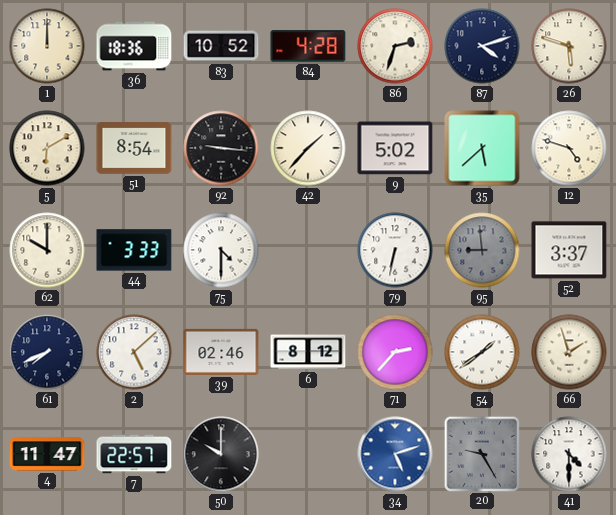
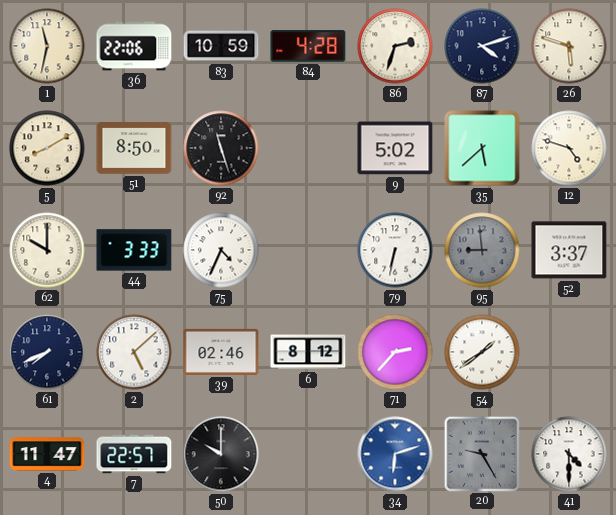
1: 12:00 -> 11:32 (47, 46)
36: 18:36 -> 22:06 (134, 46)
83: 10:52 -> 10:59 (221, 46)
5: 6:10 -> 8:10 (47, 148)
51: 8:54 -> 8:50 (134, 148)
92: 9:16 -> 11:27 (221, 148)
42: 1:37 -> none (308, 148)
75: 4:30 -> 4:34 (221, 250)
66: 1:57 -> none (569, 352)
34: 5:12 -> 6:12 (395, 454)
